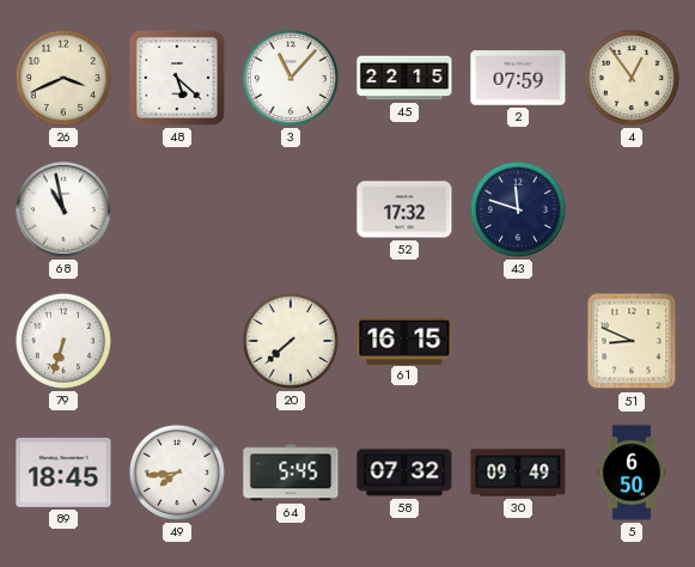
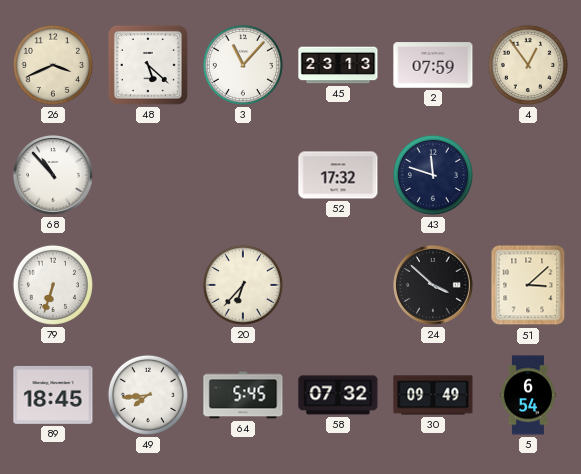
45: 22:15 -> 23:13 (338, 65)
68: 10:58 -> 10:53 (54, 176)
20: 7:38 -> 6:37 (243, 285)
61: 16:15 -> none (404, 340)
24: none -> 3:52 (434, 286)
51: 8:49 -> 3:08 (528, 285)
5: 6:50 -> 6:54 (528, 395)
